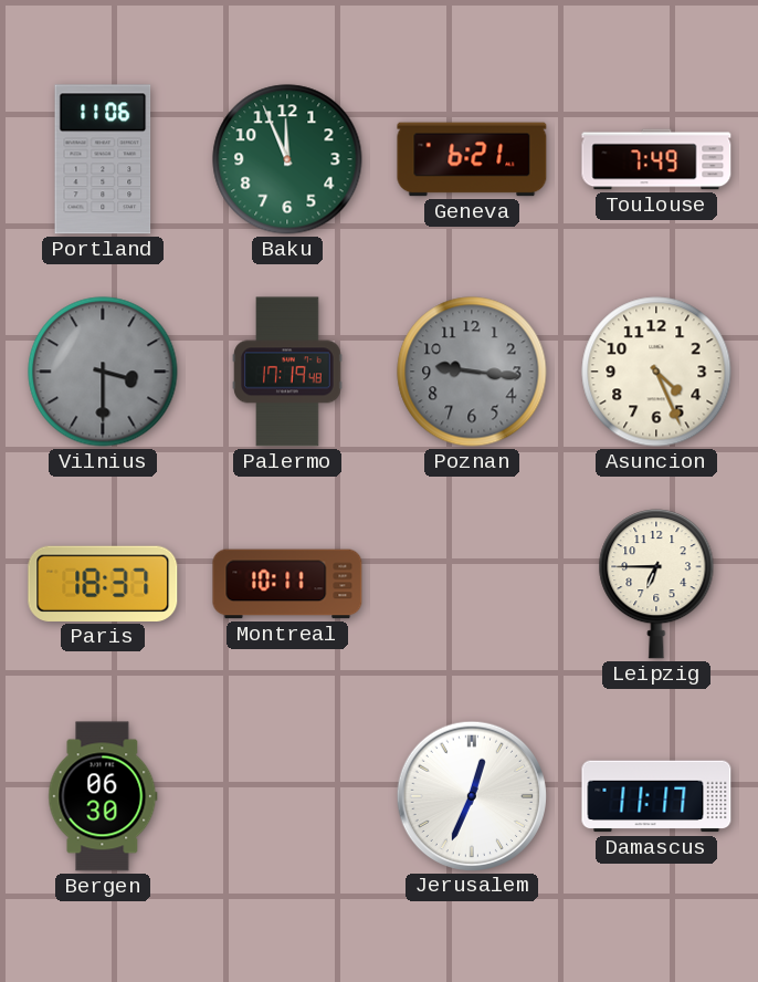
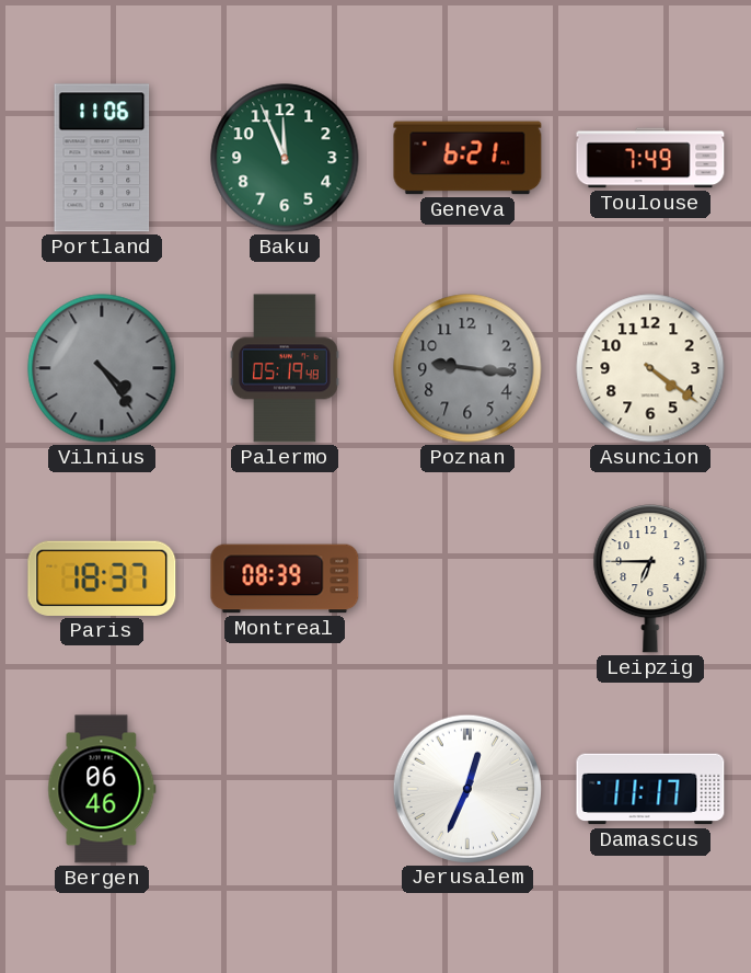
Vilnius: 3:30 -> 4:24 (102, 368)
Palermo: 17:19 -> 05:19 (285, 368)
Asuncion: 4:26 -> 4:21 (650, 368)
Montreal: 10:11 -> 08:39 (285, 579)
Bergen: 06:30 -> 06:46 (102, 789)
